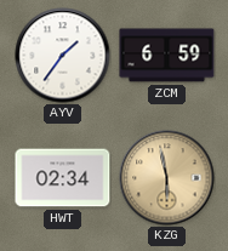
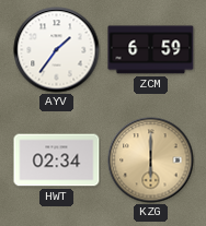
KZG: 5:58 -> 6:00 (151, 160)
